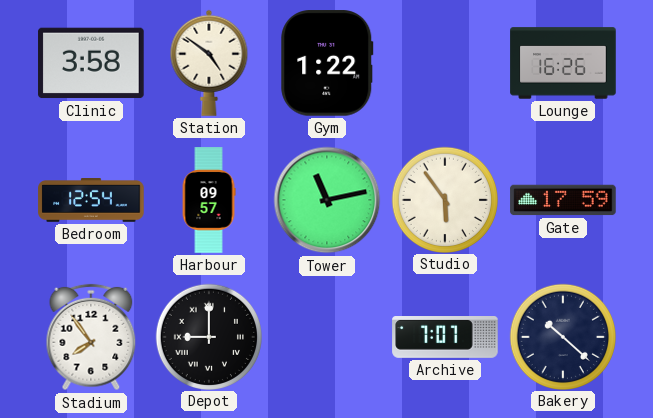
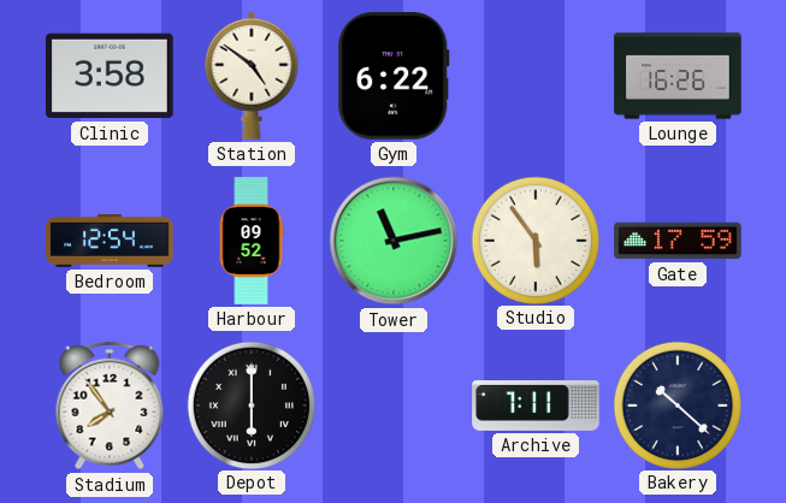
Gym: 1:22 -> 6:22 (394, 76)
Harbour: 09:57 -> 09:52 (252, 241)
Depot: 9:00 -> 6:00 (250, 404)
Archive: 7:07 -> 7:11 (536, 407)
